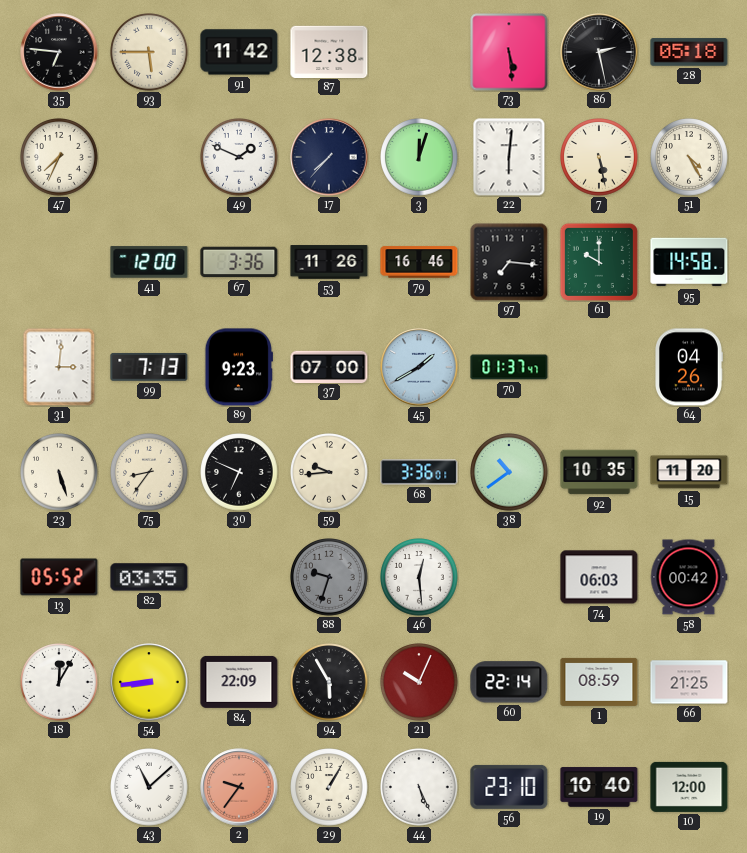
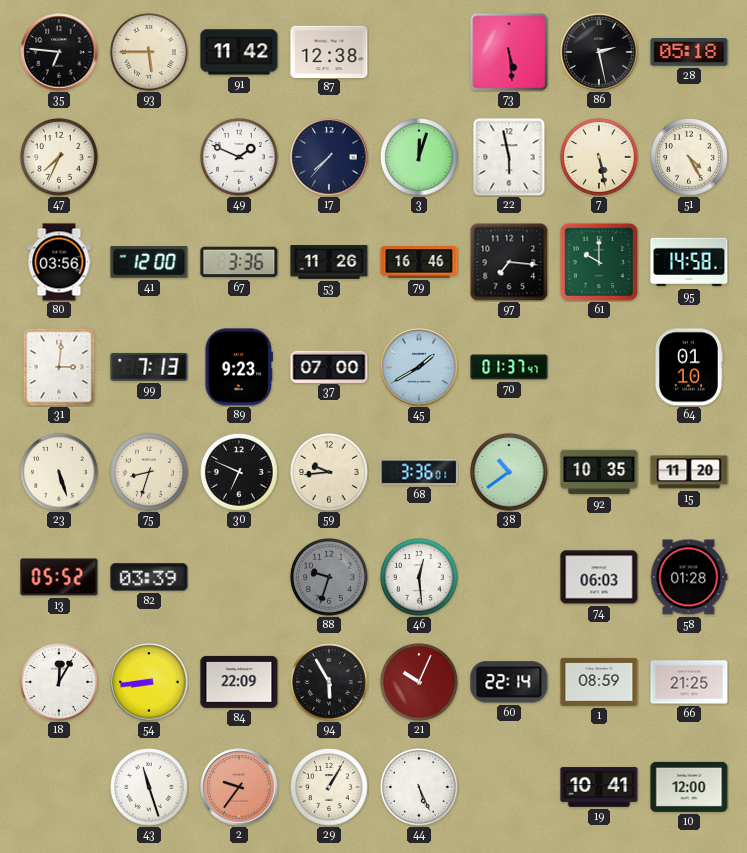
22: 6:01 -> 5:58 (509, 157)
80: none -> 03:56 (59, 262)
64: 04:26 -> 01:10 (689, 367)
75: 8:36 -> 8:33 (149, 472)
82: 03:35 -> 03:39 (149, 577)
58: 00:42 -> 01:28 (689, 577)
43: 11:08 -> 11:27 (149, 787)
56: 23:10 -> none (509, 787)
19: 10:40 -> 10:41 (599, 787)
